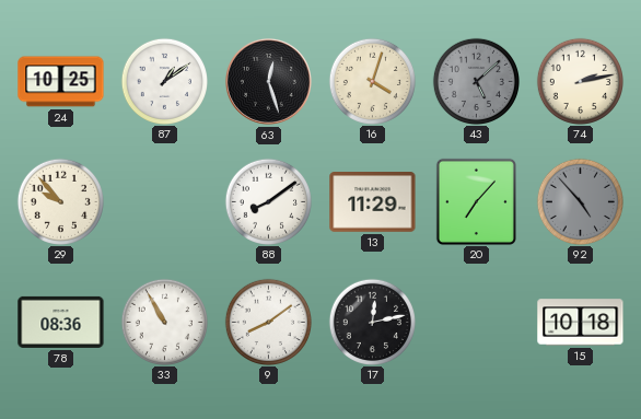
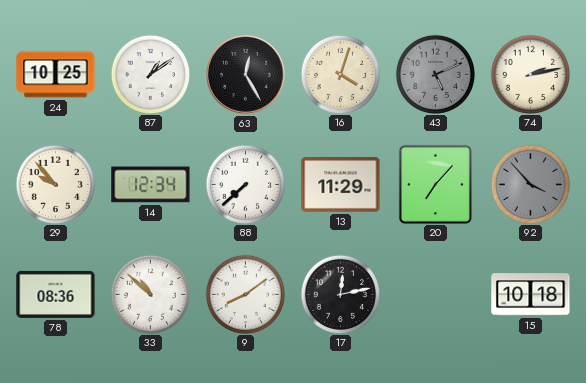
63: 12:27 -> 12:25 (245, 74)
43: 5:08 -> 5:11 (435, 74)
14: none -> 12:34 (151, 185)
88: 8:09 -> 7:38 (245, 184)
92: 4:53 -> 3:53 (530, 184)
33: 10:55 -> 10:52 (150, 294)
